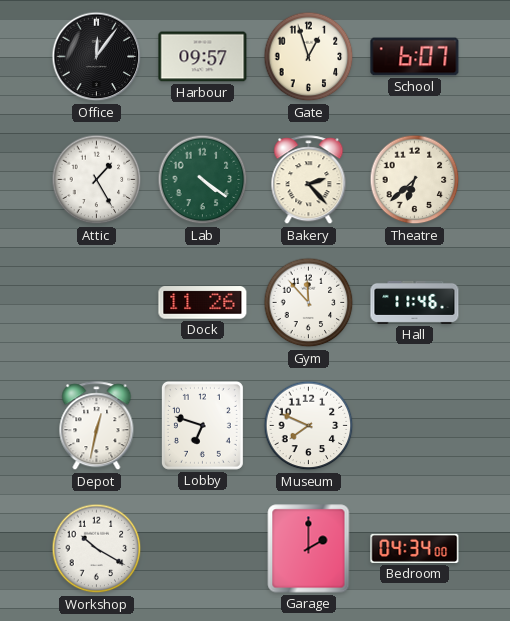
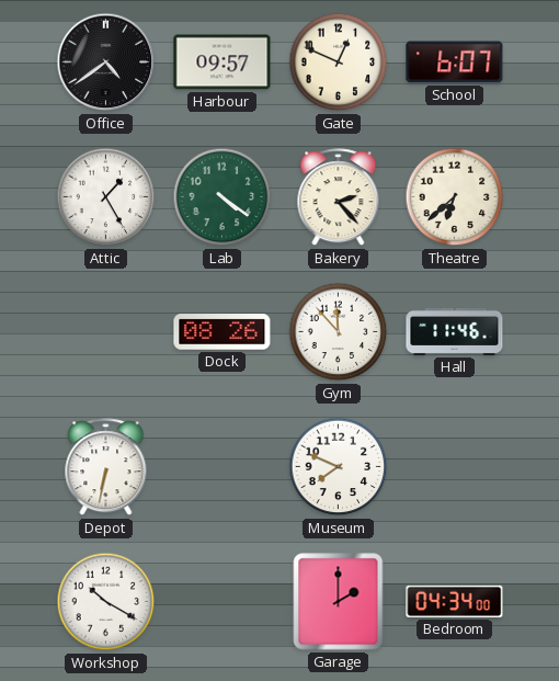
Office: 12:06 -> 4:39 (106, 63)
Gate: 12:57 -> 12:49 (339, 63)
Dock: 11:26 -> 08:26 (223, 332)
Depot: 12:32 -> 6:32 (106, 467)
Lobby: 6:48 -> none (202, 425)
